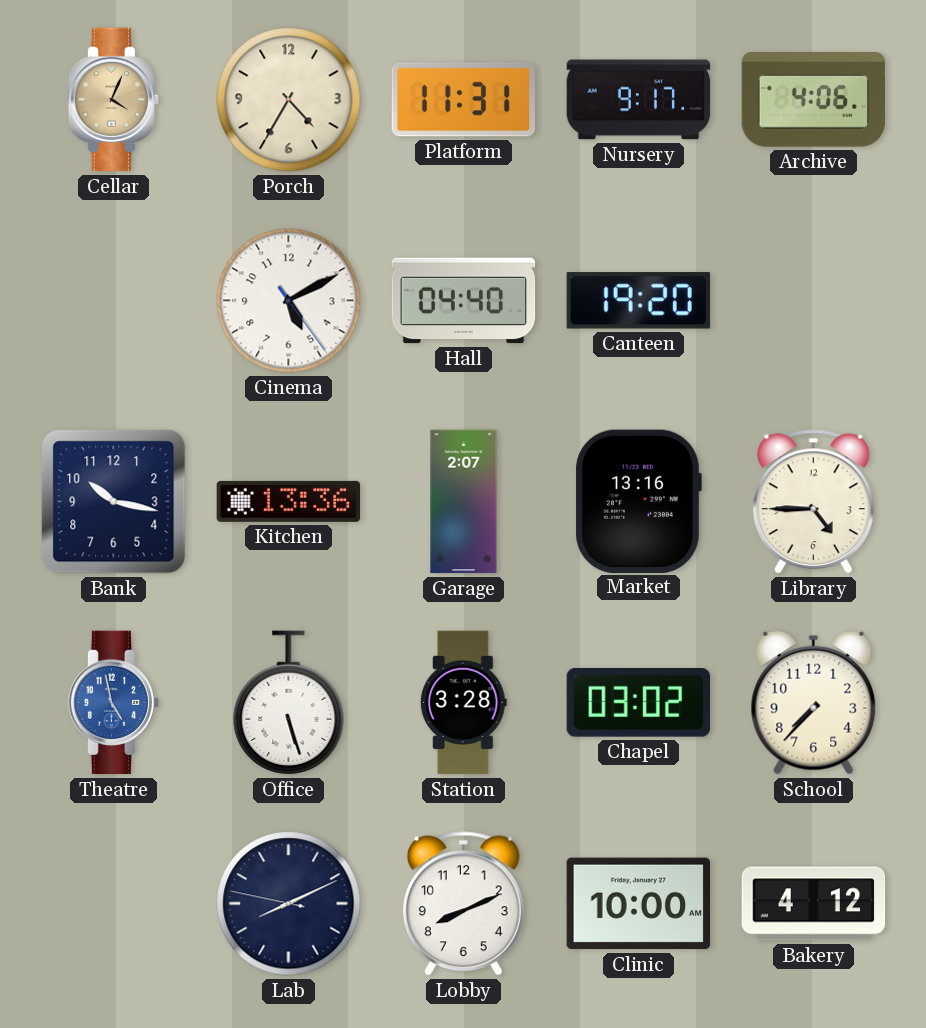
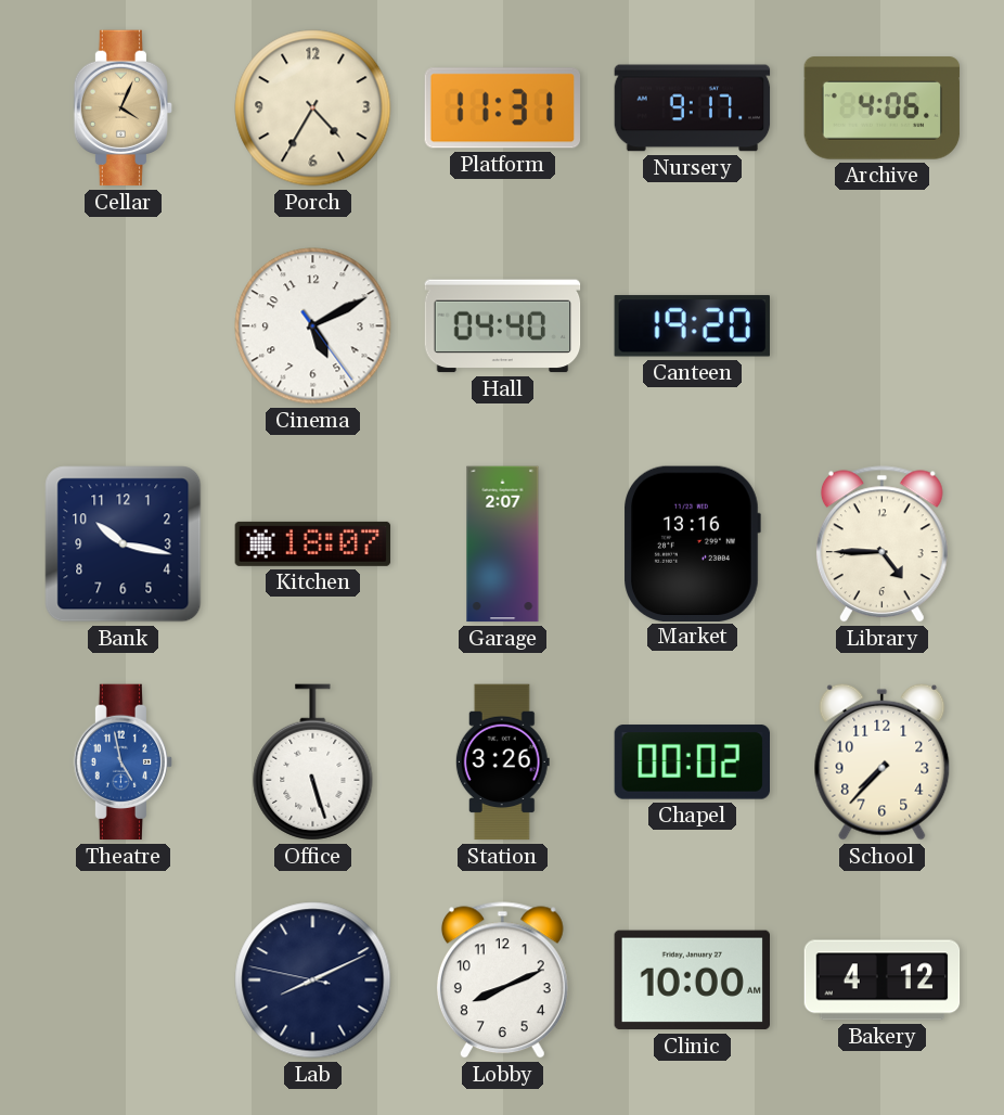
Kitchen: 13:36 -> 18:07 (313, 543)
Station: 3:28 -> 3:26 (502, 762)
Chapel: 03:02 -> 00:02 (693, 762)
